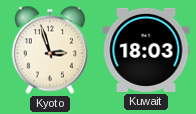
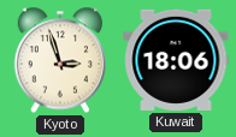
Kuwait: 18:03 -> 18:06 (176, 60)
